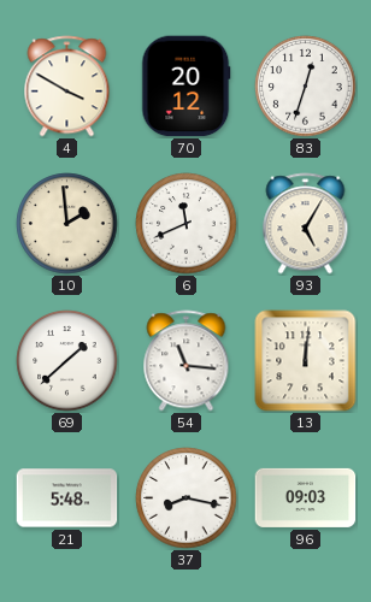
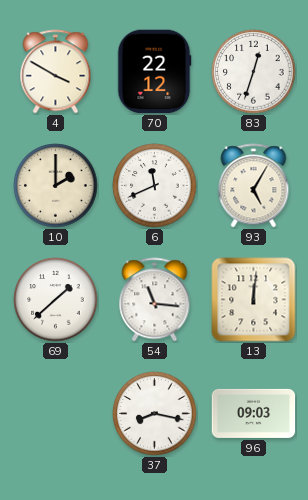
70: 20:12 -> 22:12 (154, 72)
10: 1:59 -> 2:00 (56, 186)
21: 5:48 -> none (67, 498)
